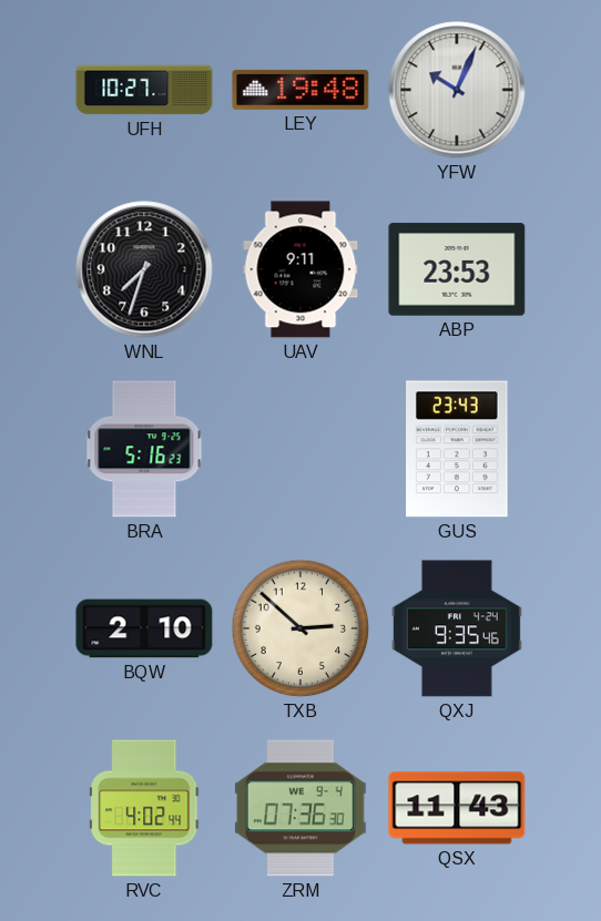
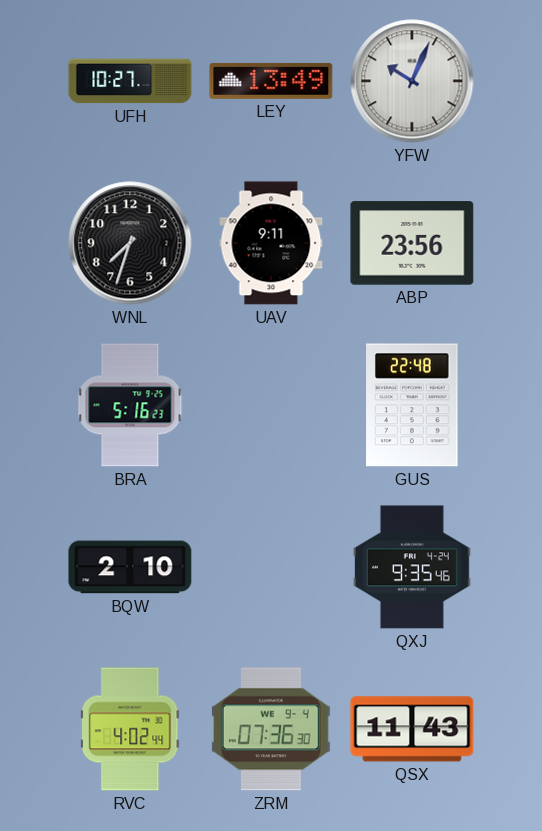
LEY: 19:48 -> 13:49 (271, 81)
ABP: 23:53 -> 23:56 (412, 243)
GUS: 23:43 -> 22:48 (412, 405)
TXB: 2:52 -> none (300, 628)
